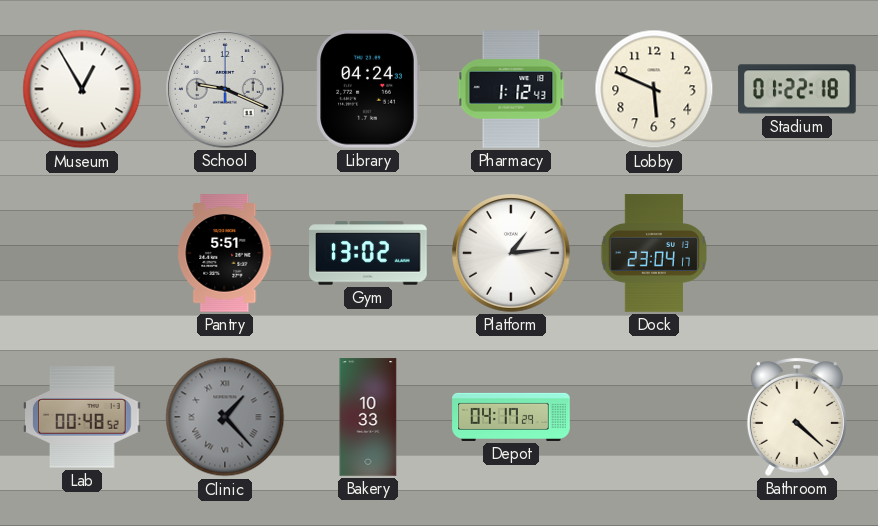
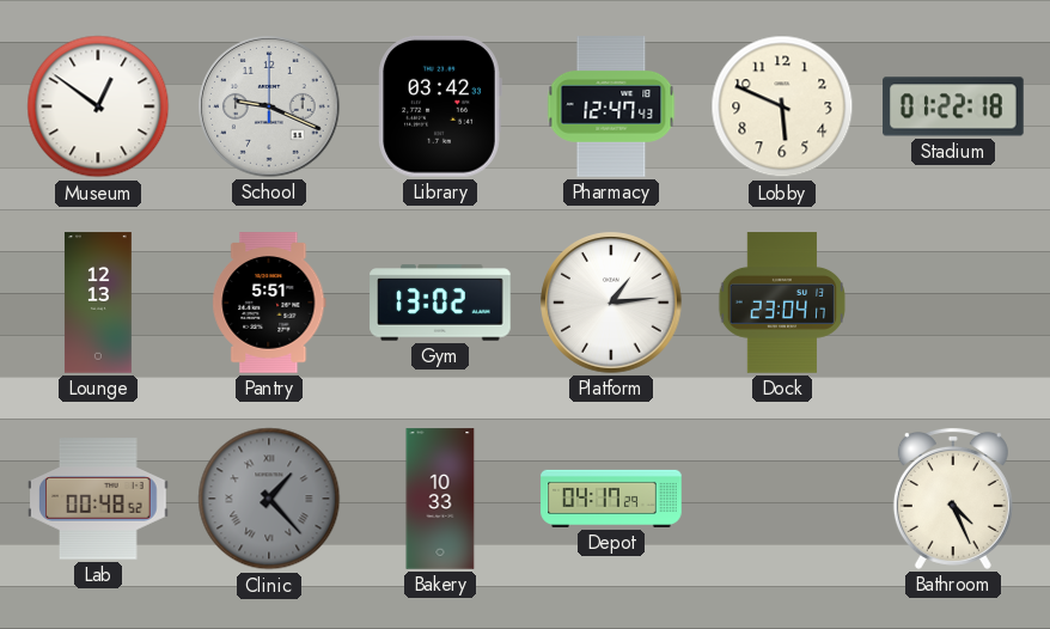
Museum: 12:55 -> 12:51 (98, 106)
Library: 04:24 -> 03:42 (440, 106)
Pharmacy: 1:12 -> 12:47 (611, 106)
Lounge: none -> 12:13 (98, 303)
Bathroom: 4:22 -> 4:26 (953, 499)
